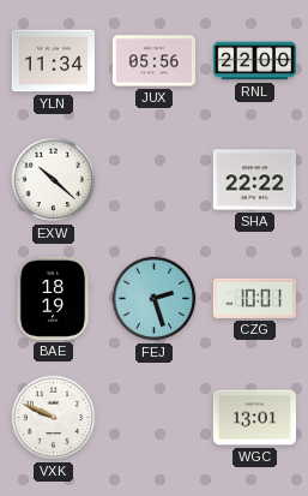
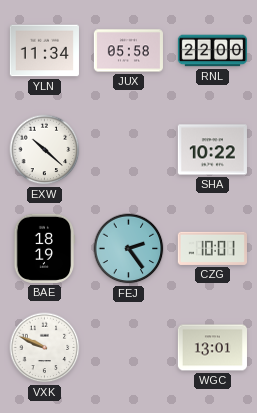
JUX: 05:56 -> 05:58 (128, 51)
SHA: 22:22 -> 10:22 (212, 150)
FEJ: 2:27 -> 2:24 (129, 249)
